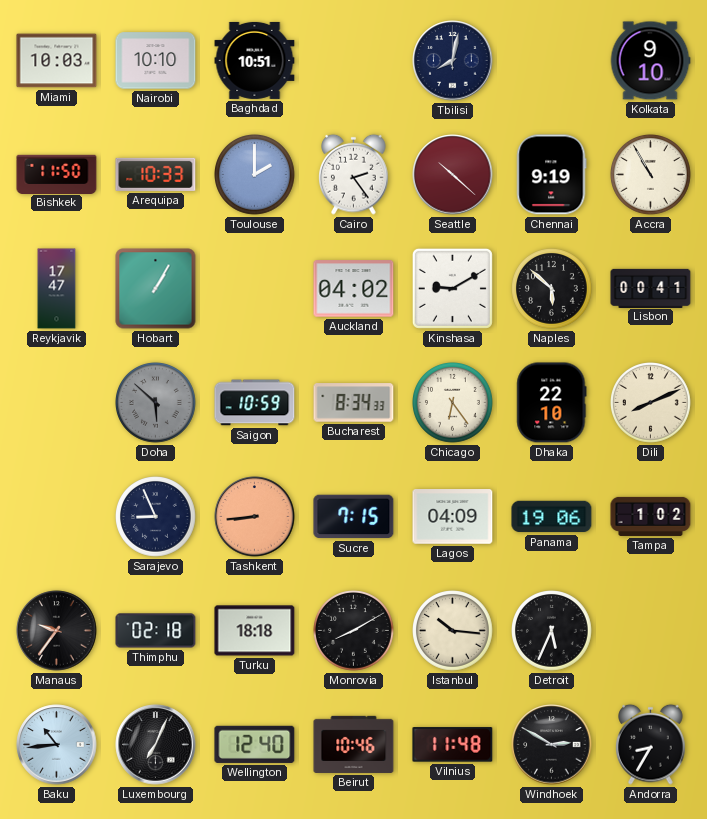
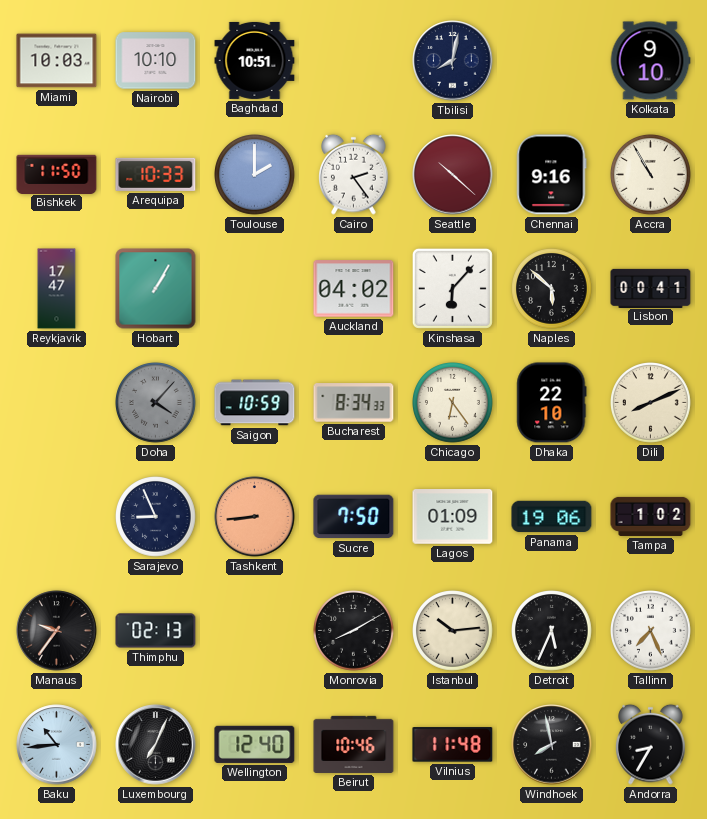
Chennai: 9:19 -> 9:16 (552, 175)
Kinshasa: 9:10 -> 6:07 (452, 288)
Doha: 5:52 -> 4:07 (156, 403)
Sucre: 7:15 -> 7:50 (354, 517)
Lagos: 04:09 -> 01:09 (453, 517)
Thimphu: 02:18 -> 02:13 (156, 631)
Turku: 18:18 -> none (255, 631)
Istanbul: 10:16 -> 10:14 (453, 631)
Tallinn: none -> 7:26 (651, 631)
Windhoek: 2:50 -> 7:58 (552, 745)
